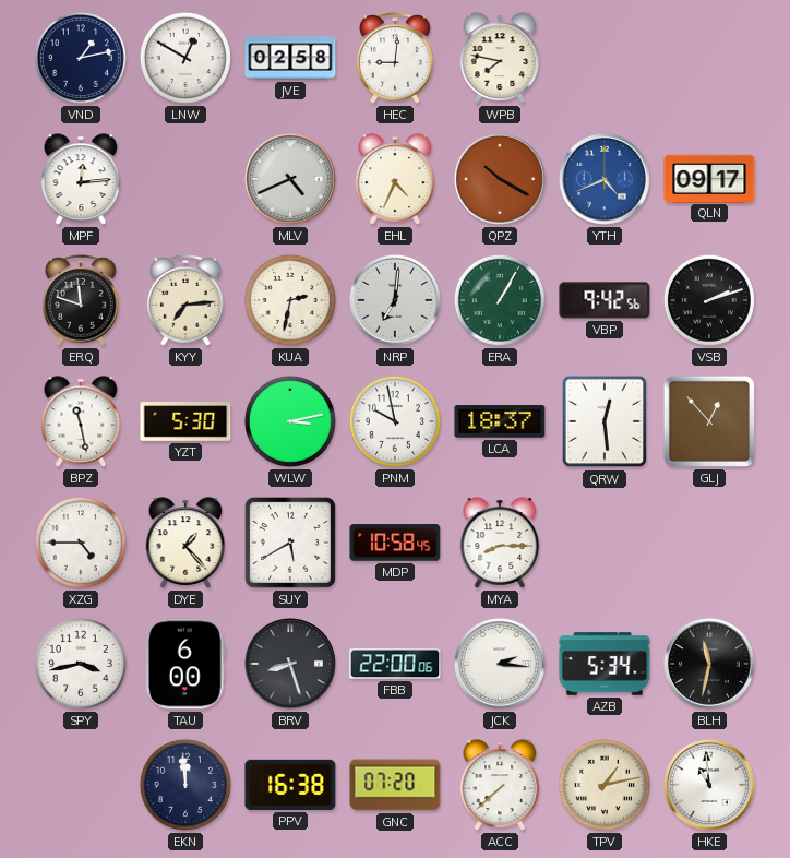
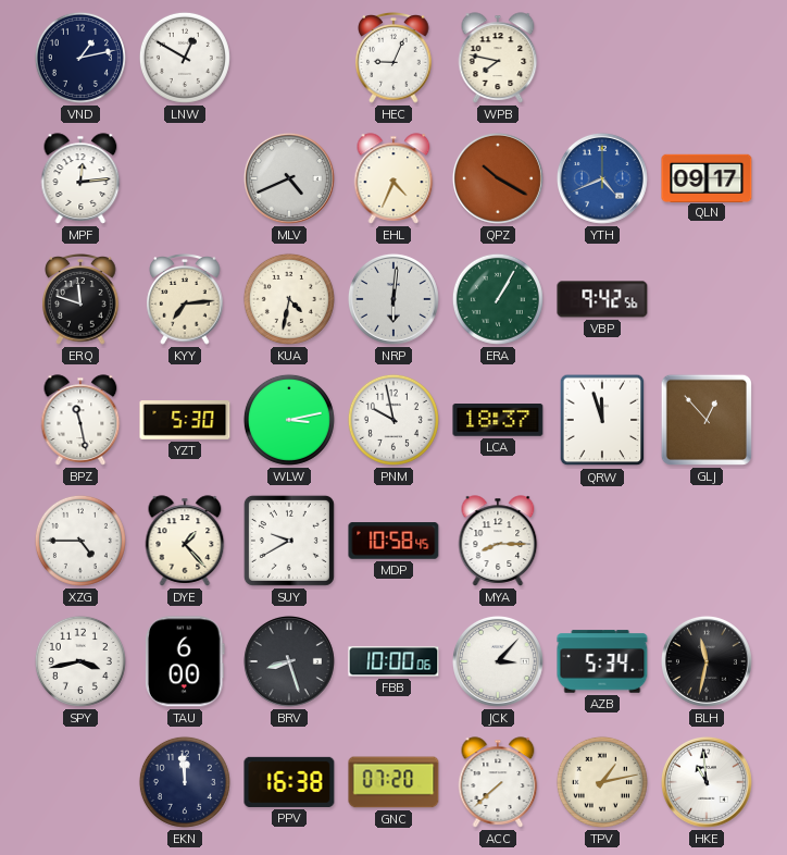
JVE: 02:58 -> none (290, 58)
HEC: 9:01 -> 9:04 (393, 59)
KUA: 2:32 -> 4:32 (289, 299)
NRP: 7:01 -> 6:01 (393, 299)
VSB: 2:12 -> none (709, 300)
QRW: 12:29 -> 11:57 (602, 420)
SUY: 5:40 -> 9:40 (289, 541)
FBB: 22:00 -> 10:00 (393, 661)
JCK: 2:16 -> 3:07 (498, 661)
